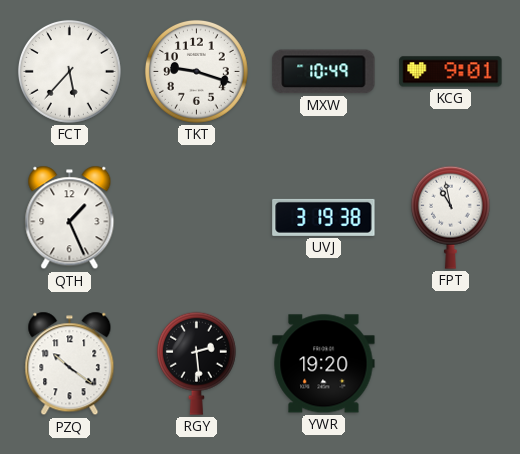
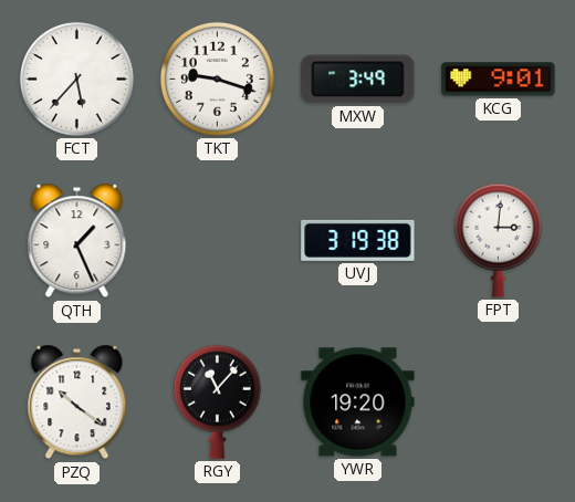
MXW: 10:49 -> 3:49 (358, 80)
FPT: 10:58 -> 3:01 (498, 240)
RGY: 2:29 -> 11:07 (217, 401)
